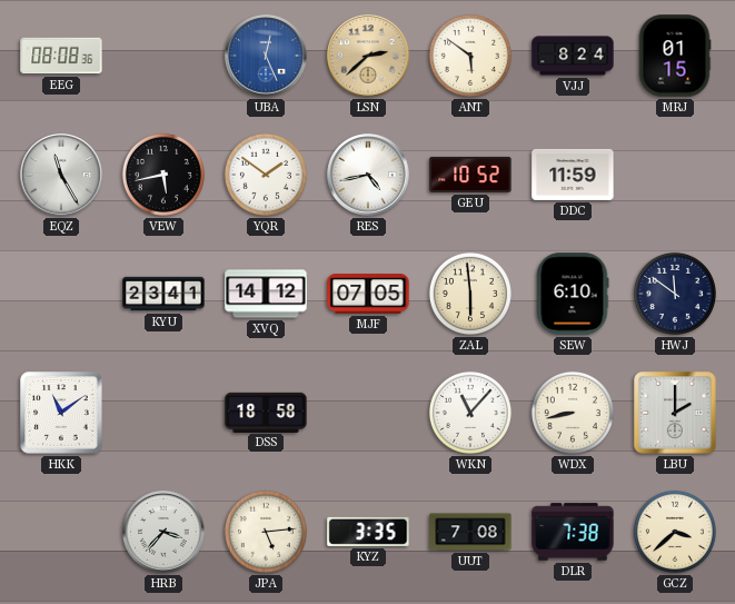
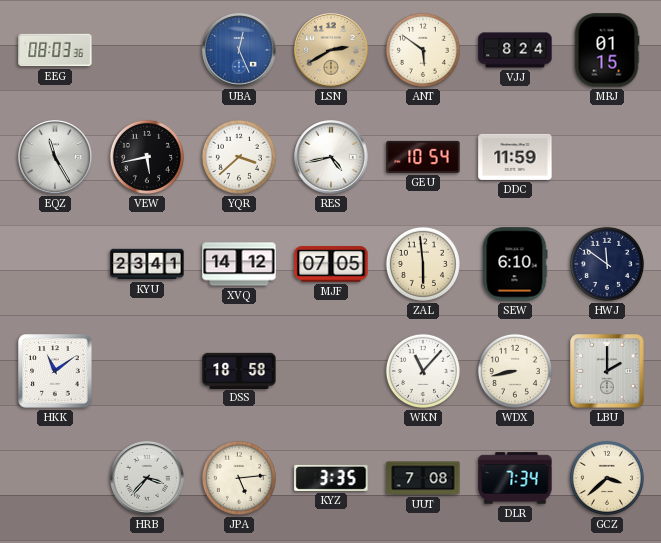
EEG: 08:08 -> 08:03 (55, 50)
LSN: 2:38 -> 2:40 (331, 50)
YQR: 1:51 -> 3:38 (239, 157)
GEU: 10:52 -> 10:54 (423, 157)
DLR: 7:38 -> 7:34 (515, 478)
